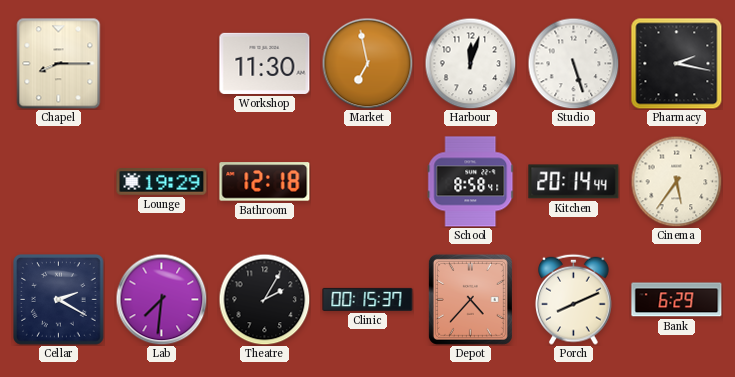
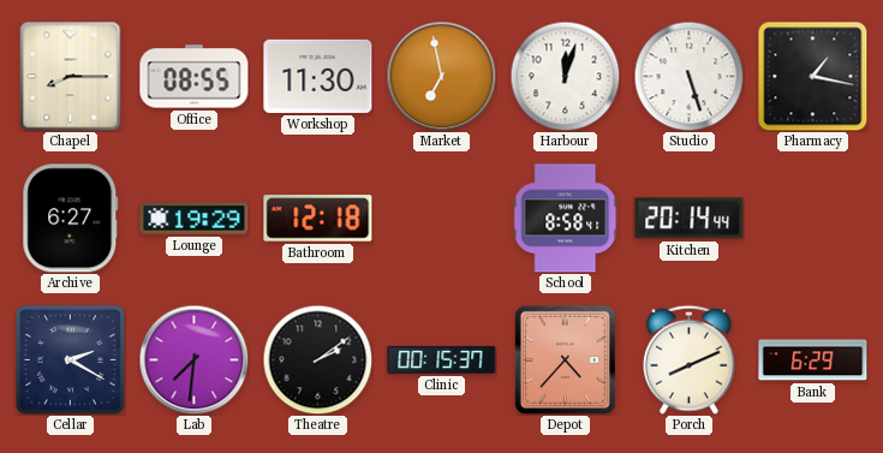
Office: none -> 08:55 (195, 77)
Pharmacy: 2:17 -> 1:17 (813, 77)
Archive: none -> 6:27 (71, 219)
Cinema: 5:36 -> none (676, 181)
Theatre: 2:05 -> 2:09 (317, 359)
